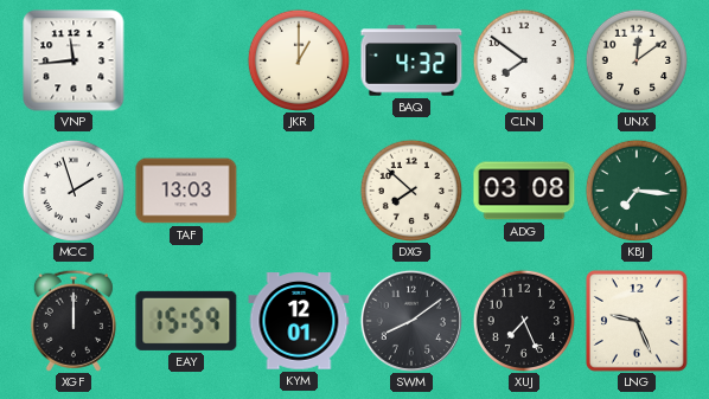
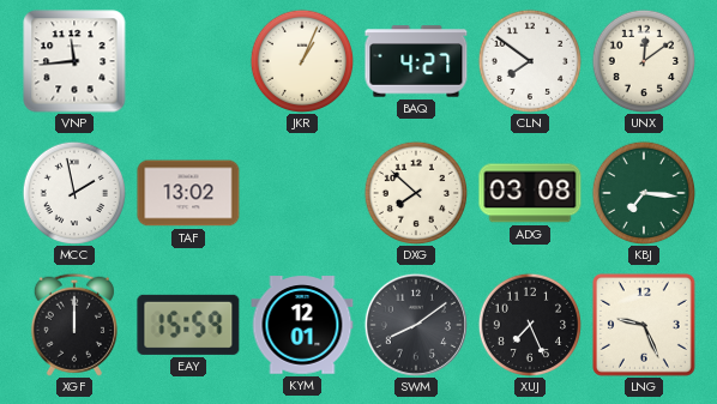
JKR: 1:00 -> 1:04 (301, 60)
BAQ: 4:32 -> 4:27 (416, 61)
MCC: 1:57 -> 1:58 (73, 192)
TAF: 13:03 -> 13:02 (188, 193)
